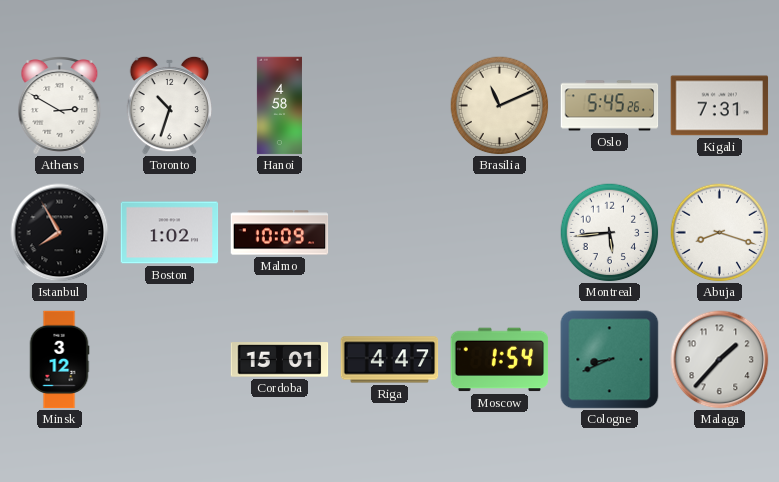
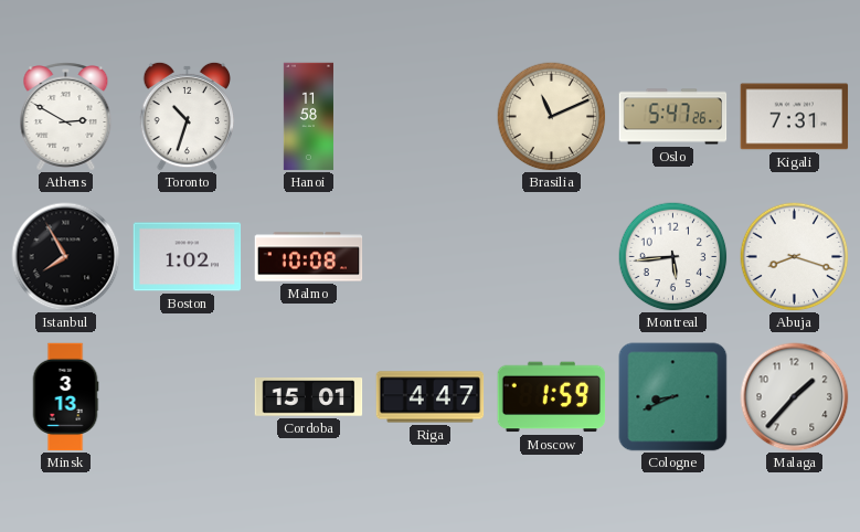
Hanoi: 4:58 -> 11:58 (308, 117)
Oslo: 5:45 -> 5:47 (673, 117)
Malmo: 10:09 -> 10:08 (309, 257)
Minsk: 3:12 -> 3:13 (65, 397)
Moscow: 1:54 -> 1:59 (552, 397)
